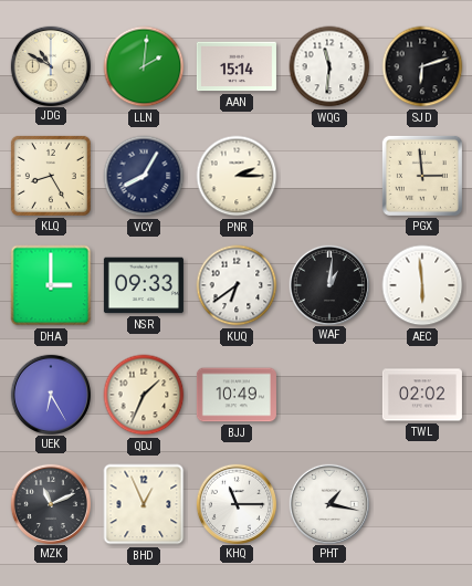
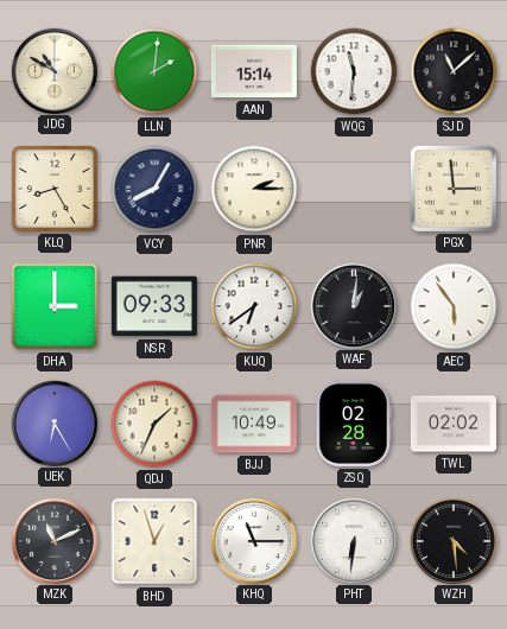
SJD: 6:12 -> 11:08 (454, 71)
AEC: 5:59 -> 5:54 (454, 306)
ZSQ: none -> 02:28 (354, 424)
BHD: 12:56 -> 12:57 (154, 541)
PHT: 1:17 -> 6:31 (353, 540)
WZH: none -> 4:29 (452, 540)
